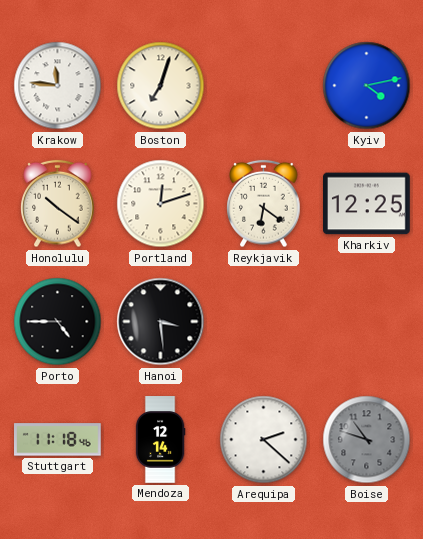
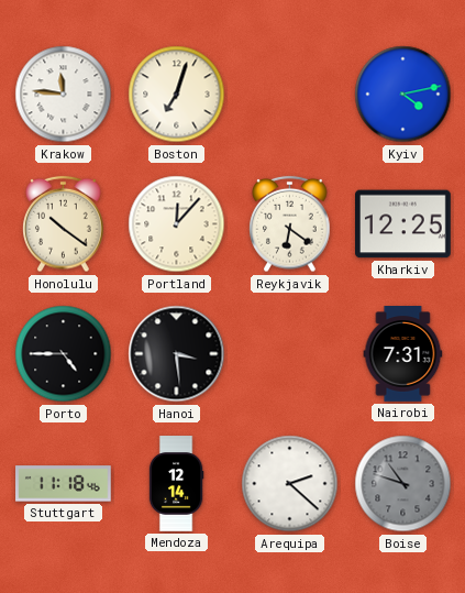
Portland: 12:12 -> 12:07 (177, 224)
Nairobi: none -> 7:31 (403, 354)
